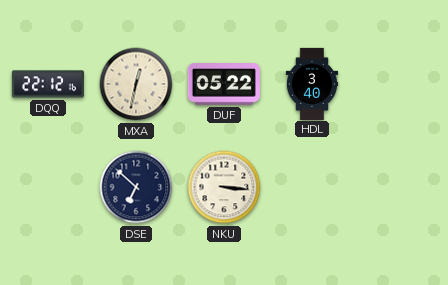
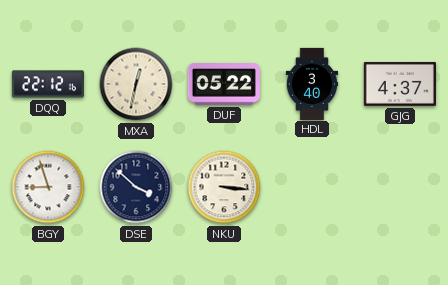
GJG: none -> 4:37 (400, 84)
BGY: none -> 8:57 (48, 187)
DSE: 6:52 -> 3:52 (136, 187)
